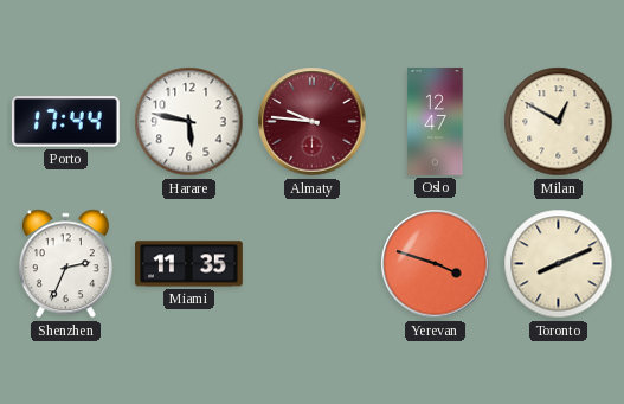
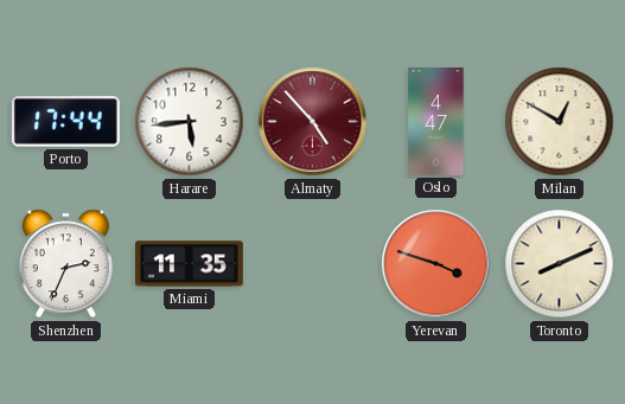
Harare: 5:47 -> 5:44 (190, 122)
Almaty: 9:46 -> 4:53 (313, 122)
Oslo: 12:47 -> 4:47 (436, 122)
